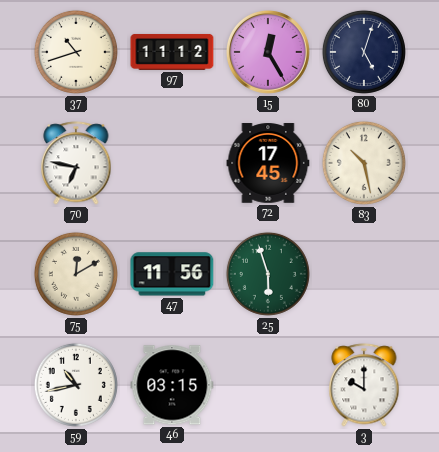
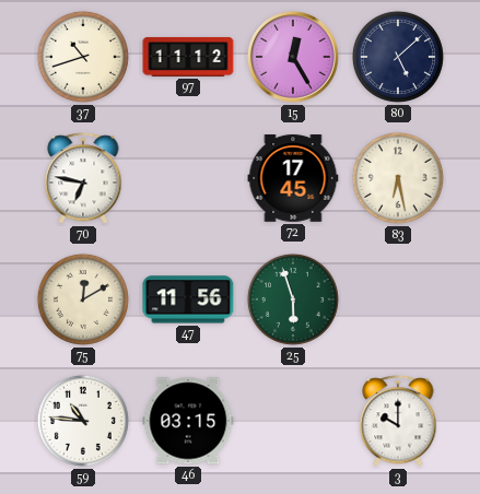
80: 5:03 -> 5:08 (398, 57)
83: 10:28 -> 6:28 (398, 178)
59: 10:43 -> 10:46 (83, 421)
